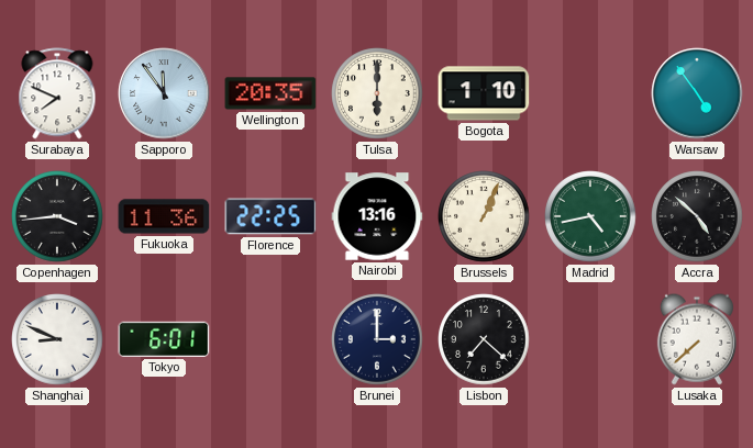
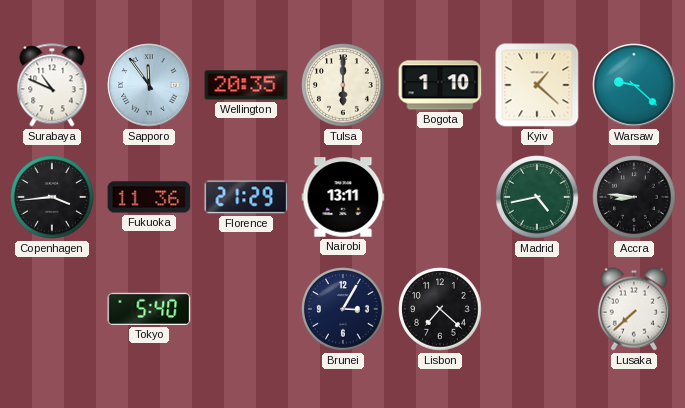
Surabaya: 7:49 -> 10:49 (52, 85)
Kyiv: none -> 1:22 (537, 85)
Warsaw: 4:54 -> 9:22 (634, 85)
Florence: 22:25 -> 21:29 (246, 197)
Nairobi: 13:16 -> 13:11 (343, 197)
Brussels: 1:04 -> none (484, 216)
Accra: 4:52 -> 8:46 (634, 197)
Shanghai: 8:49 -> none (57, 339)
Tokyo: 6:01 -> 5:40 (149, 309)
Brunei: 3:00 -> 3:05 (343, 309)
